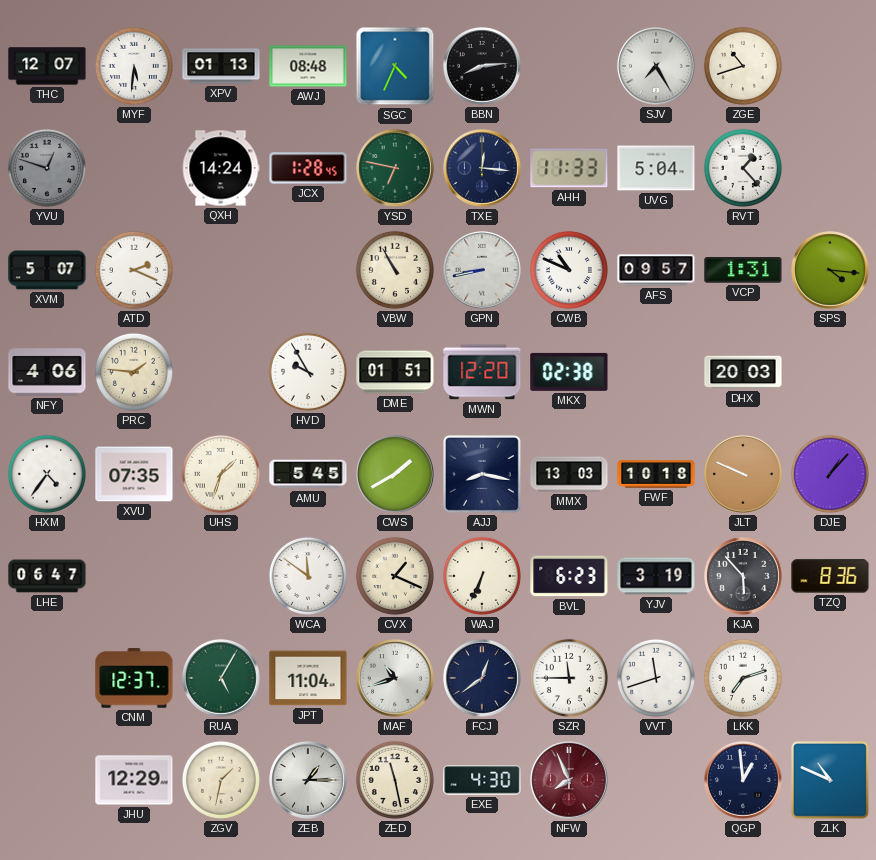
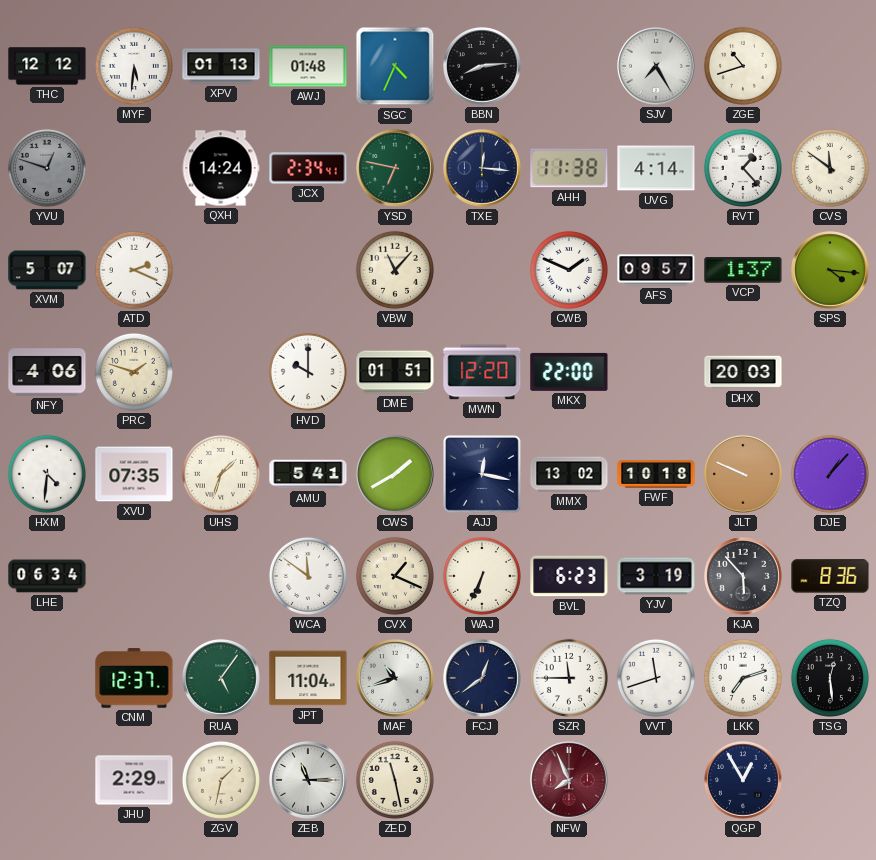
THC: 12:07 -> 12:12 (47, 66)
AWJ: 08:48 -> 01:48 (308, 66)
JCX: 1:28 -> 2:34 (308, 168)
AHH: 11:33 -> 11:38 (569, 168)
UVG: 5:04 -> 4:14 (656, 168)
CVS: none -> 11:51 (830, 168)
VBW: 10:55 -> 11:07 (395, 270)
GPN: 8:43 -> none (482, 270)
CWB: 10:49 -> 1:49 (569, 270)
VCP: 1:31 -> 1:37 (743, 270)
PRC: 1:46 -> 1:48 (134, 372)
HVD: 9:55 -> 10:00 (308, 372)
MKX: 02:38 -> 22:00 (569, 372)
HXM: 4:36 -> 4:31 (47, 474)
AMU: 5:45 -> 5:41 (308, 474)
AJJ: 8:17 -> 12:17 (483, 475)
MMX: 13:03 -> 13:02 (569, 474)
LHE: 06:47 -> 06:34 (47, 576)
RUA: 5:05 -> 5:06 (221, 678)
TSG: none -> 12:29 (830, 678)
JHU: 12:29 -> 2:29 (134, 780)
ZEB: 1:15 -> 11:15 (308, 780)
EXE: 4:30 -> none (482, 780)
QGP: 12:59 -> 12:55 (743, 780)
ZLK: 10:49 -> none (831, 781)
